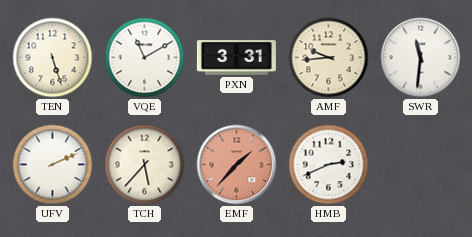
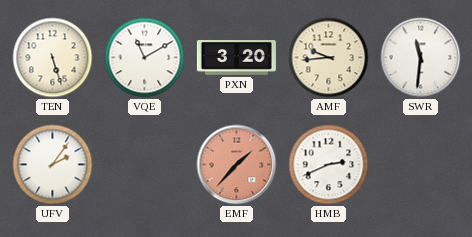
PXN: 3:31 -> 3:20 (236, 58)
UFV: 2:11 -> 2:06 (53, 165)
TCH: 5:37 -> none (145, 165)
